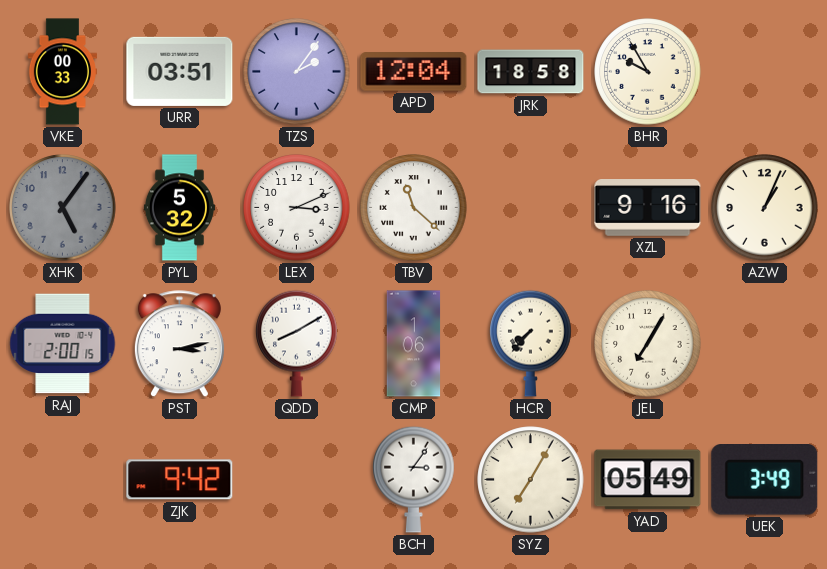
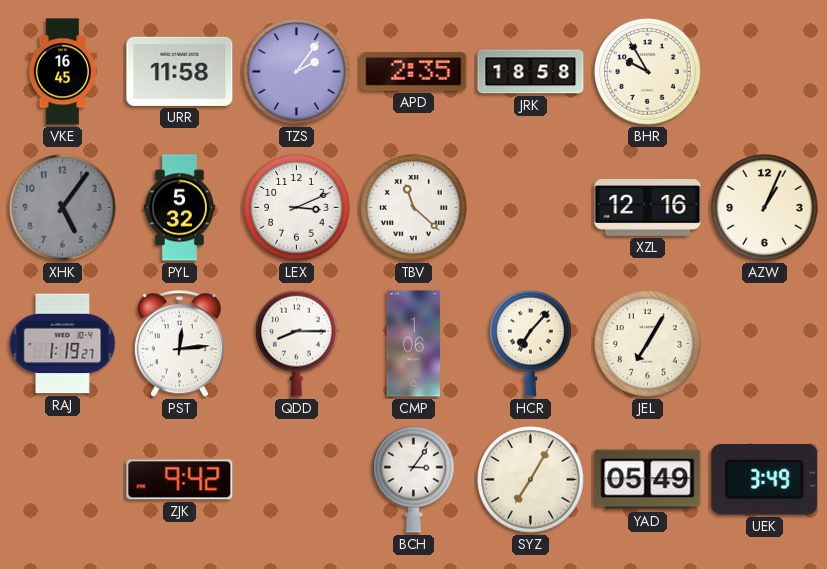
VKE: 00:33 -> 16:45 (62, 72)
URR: 03:51 -> 11:58 (180, 71)
APD: 12:04 -> 2:35 (414, 72)
XZL: 9:16 -> 12:16 (648, 208)
RAJ: 2:00 -> 1:19 (63, 344)
PST: 3:13 -> 12:14 (179, 344)
QDD: 8:10 -> 8:15 (297, 343)
HCR: 7:37 -> 7:07 (531, 343)
